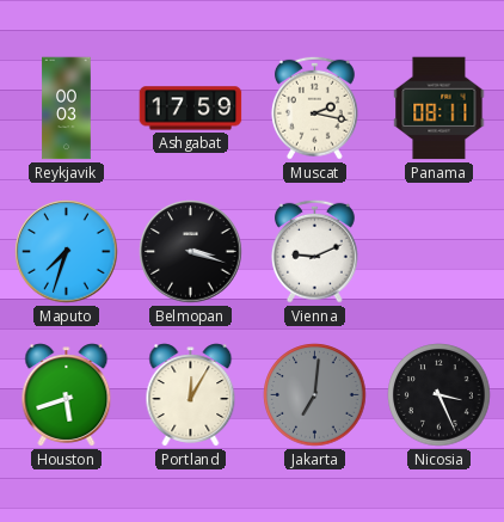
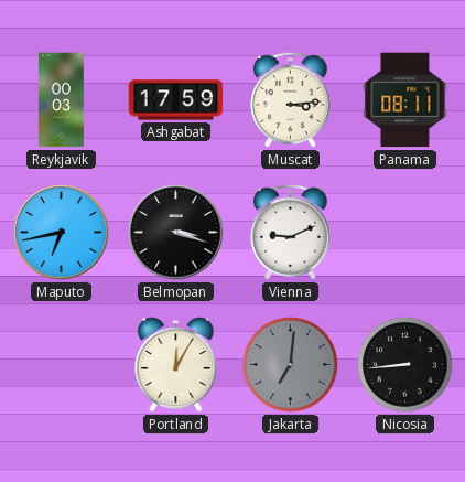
Muscat: 2:17 -> 3:14 (290, 99)
Maputo: 7:33 -> 6:43 (62, 233)
Houston: 5:42 -> none (67, 395)
Nicosia: 3:26 -> 8:44 (405, 365)
